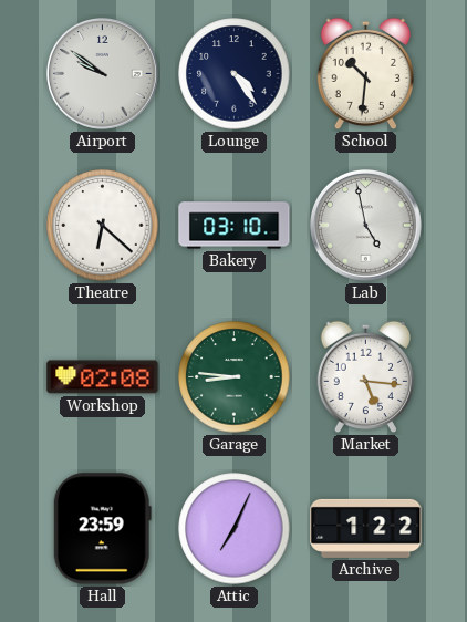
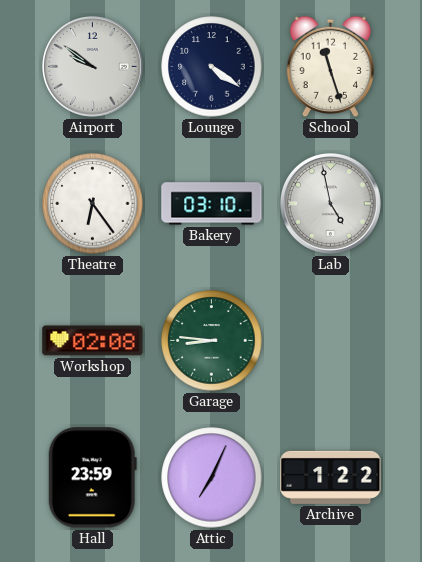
Lounge: 4:24 -> 4:21 (212, 67)
School: 10:31 -> 11:27 (330, 67)
Theatre: 6:22 -> 6:24 (93, 204)
Market: 5:16 -> none (365, 377)
